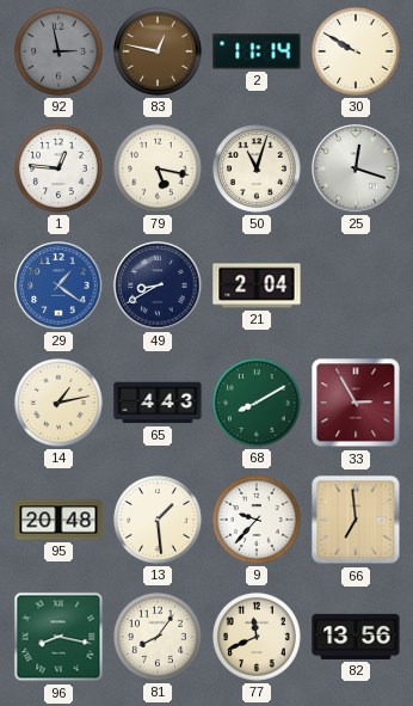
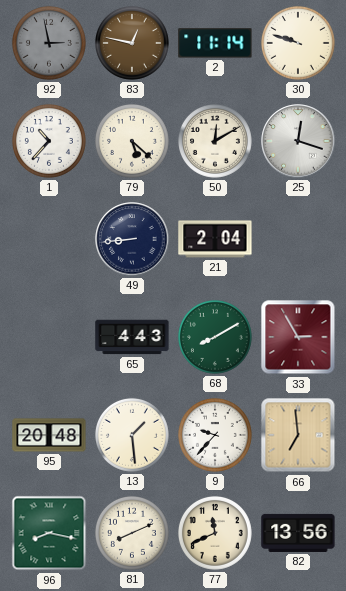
30: 9:50 -> 9:48 (298, 43)
1: 12:46 -> 10:37 (49, 141)
79: 5:17 -> 5:22 (132, 141)
50: 11:03 -> 12:10 (215, 141)
29: 1:21 -> none (58, 286)
49: 8:40 -> 8:44 (132, 239)
14: 1:13 -> none (58, 403)
81: 8:06 -> 8:11 (132, 533)
